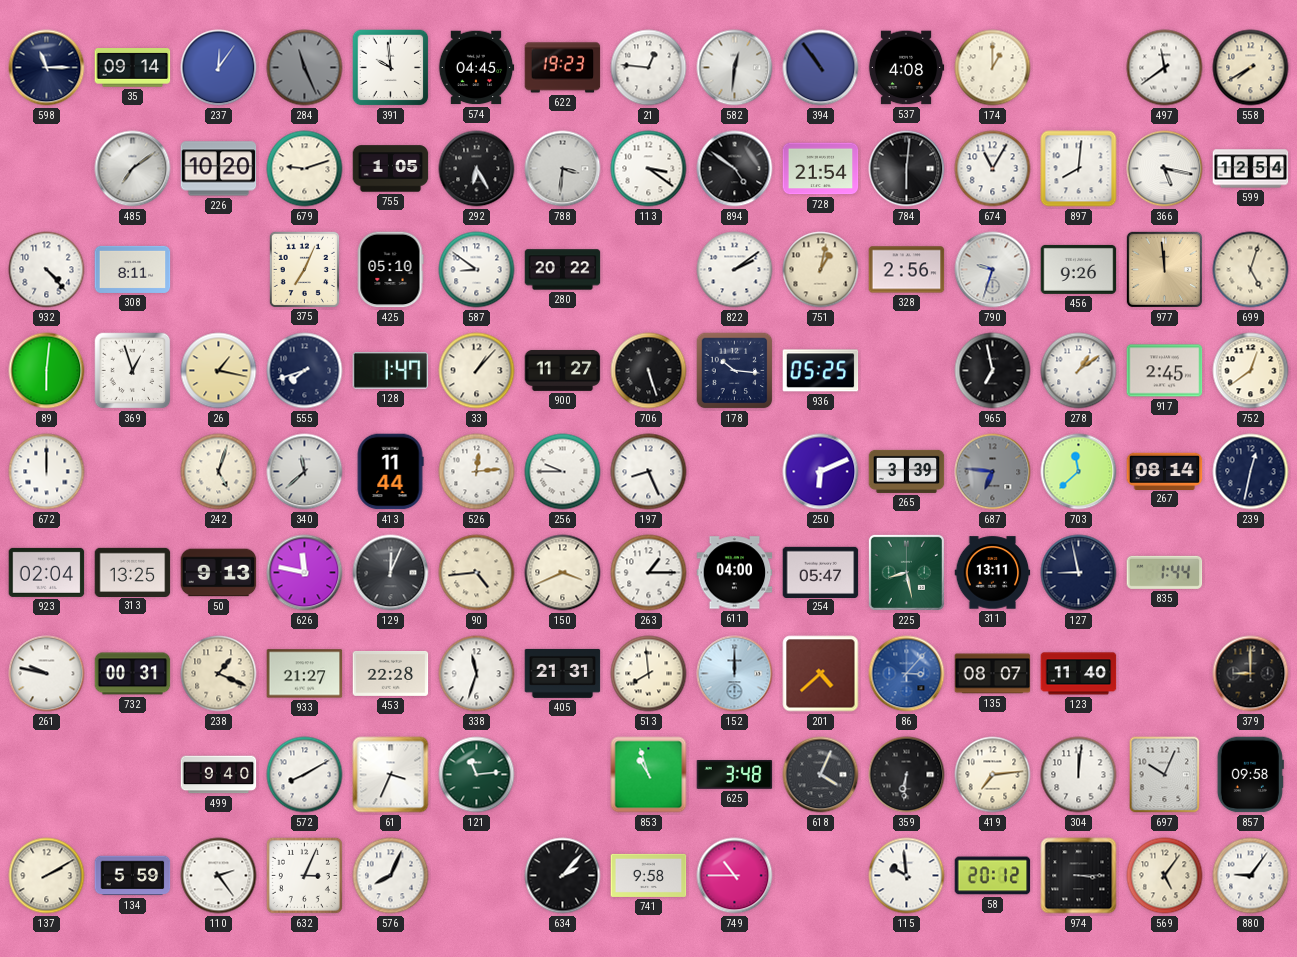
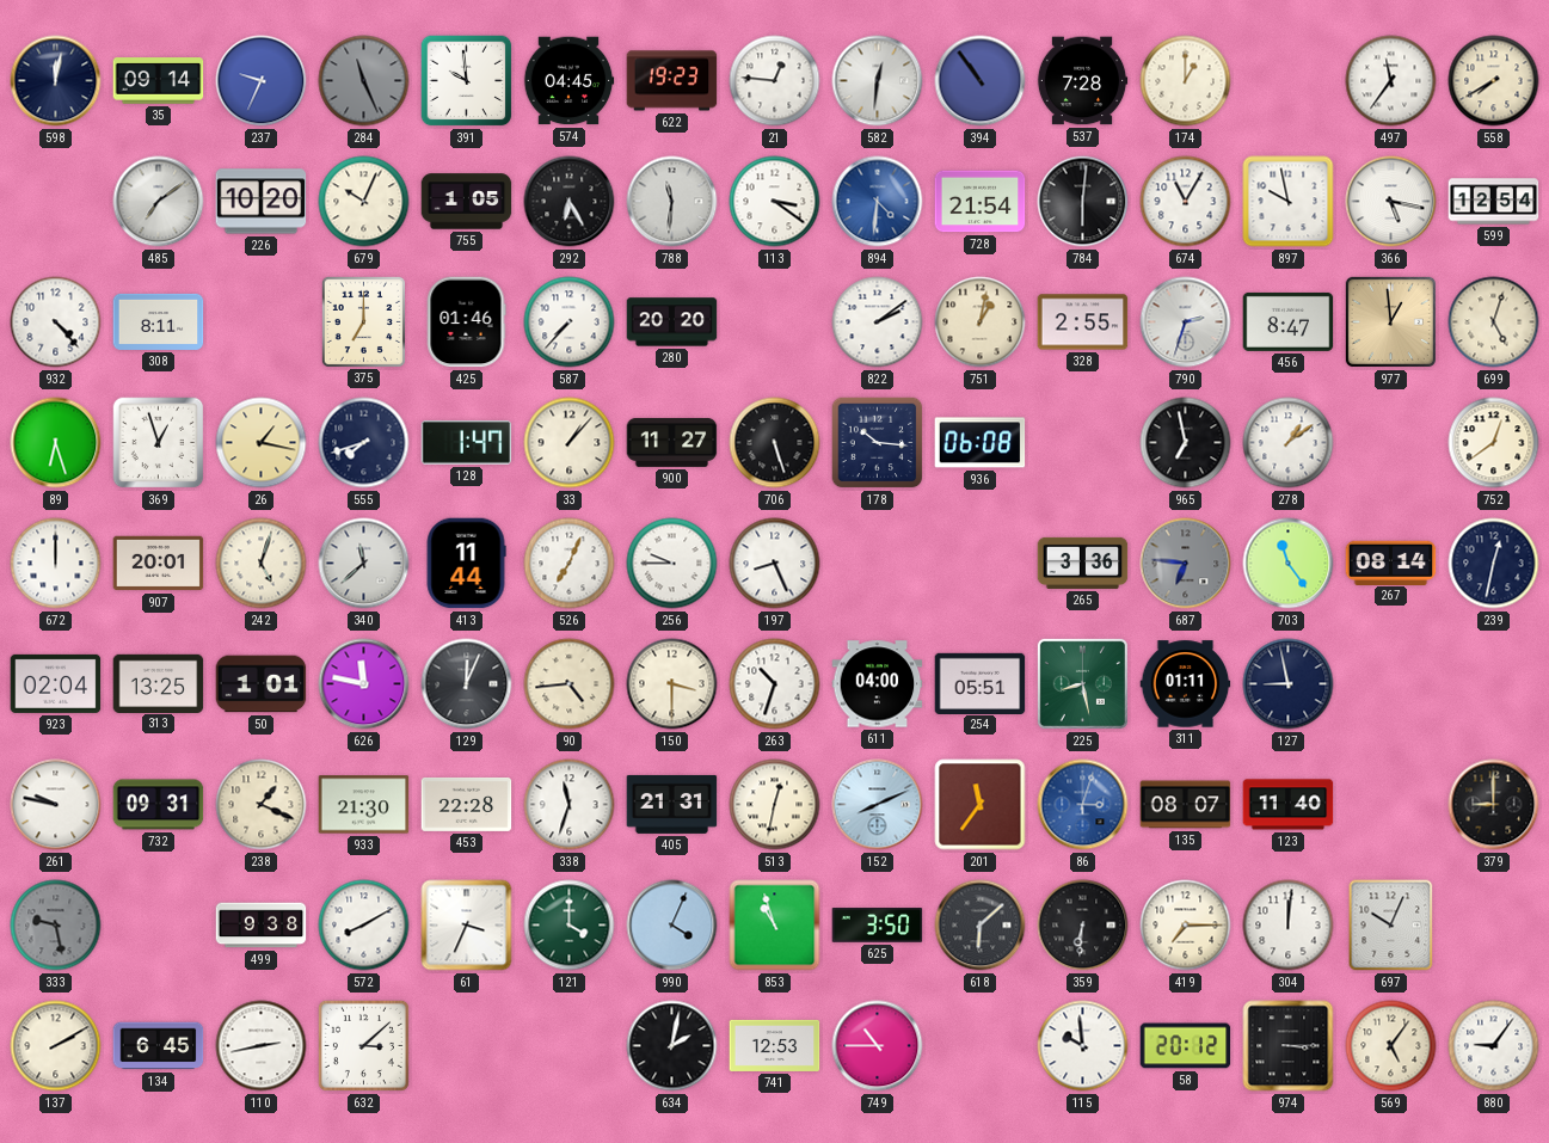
598: 11:15 -> 12:02 (56, 81)
237: 12:06 -> 9:34 (262, 81)
537: 4:08 -> 7:28 (1082, 81)
497: 11:39 -> 11:36 (1391, 81)
679: 9:12 -> 10:04 (364, 202)
788: 3:31 -> 11:31 (672, 202)
894: 4:51 -> 4:31 (878, 202)
894 dial: black -> blue (878, 202)
897: 8:01 -> 9:58 (1289, 202)
375: 7:04 -> 7:00 (363, 321)
425: 05:10 -> 01:46 (466, 322)
587: 8:51 -> 7:37 (570, 322)
280: 20:22 -> 20:20 (672, 322)
328: 2:56 -> 2:55 (1083, 322)
790: 9:33 -> 2:33 (1186, 322)
456: 9:26 -> 8:47 (1289, 321)
977: 11:59 -> 12:59 (1390, 321)
89: 6:01 -> 6:27 (56, 443)
936: 05:25 -> 06:08 (981, 443)
917: 2:45 -> none (1165, 371)
907: none -> 20:01 (159, 564)
526: 12:14 -> 7:04 (570, 564)
250: 6:11 -> none (821, 472)
265: 3:39 -> 3:36 (1083, 563)
703: 11:38 -> 11:24 (1289, 564)
50: 9:13 -> 1:01 (262, 684)
150: 3:41 -> 3:30 (672, 684)
263: 1:15 -> 10:33 (775, 684)
254: 05:47 -> 05:51 (981, 683)
311: 13:11 -> 01:11 (1186, 684)
835: 1:44 -> none (1165, 572)
732: 00:31 -> 09:31 (159, 805)
933: 21:27 -> 21:30 (364, 805)
513: 7:59 -> 12:32 (775, 805)
152: 12:00 -> 8:11 (878, 805)
201: 4:38 -> 11:36 (981, 805)
86: 3:07 -> 3:03 (1083, 805)
333: none -> 9:28 (56, 926)
499: 9:40 -> 9:38 (262, 926)
121: 11:14 -> 4:00 (570, 926)
990: none -> 4:04 (672, 926)
625: 3:48 -> 3:50 (878, 926)
618: 4:04 -> 6:08 (981, 926)
419: 7:14 -> 7:15 (1186, 926)
857: 09:58 -> none (1250, 775)
134: 5:59 -> 6:45 (159, 1046)
110: 2:24 -> 2:43 (262, 1046)
632: 3:04 -> 3:08 (363, 1045)
576: 8:04 -> none (391, 876)
634: 2:07 -> 2:02 (672, 1046)
741: 9:58 -> 12:53 (775, 1045)
